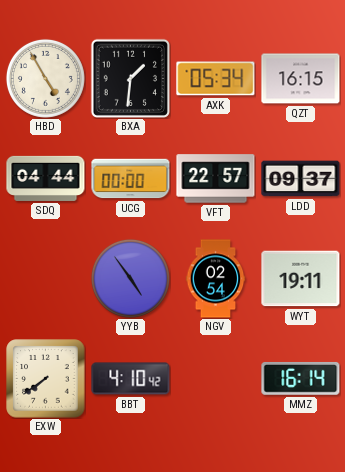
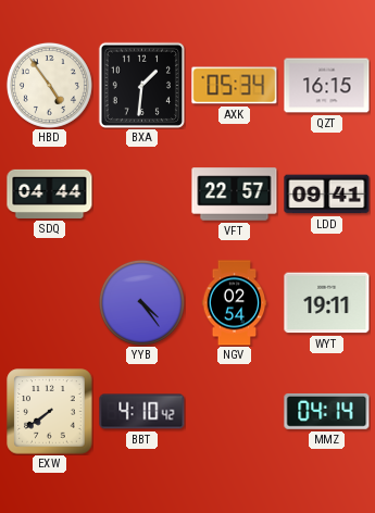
HBD: 4:55 -> 4:54 (49, 85)
UCG: 00:00 -> none (131, 179)
LDD: 09:37 -> 09:41 (327, 195)
YYB: 4:54 -> 4:24 (141, 302)
MMZ: 16:14 -> 04:14 (327, 411)
